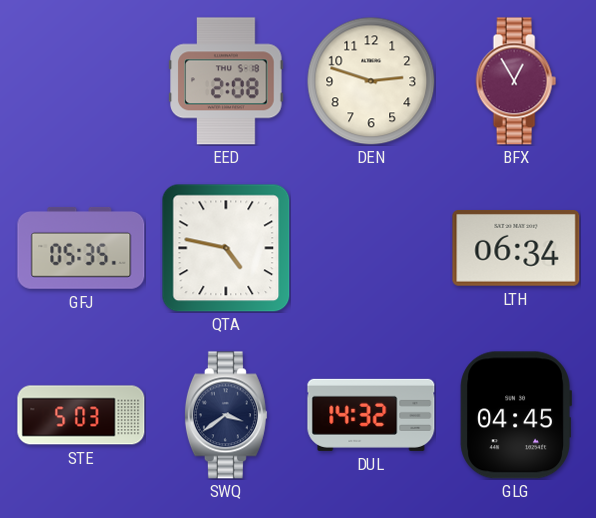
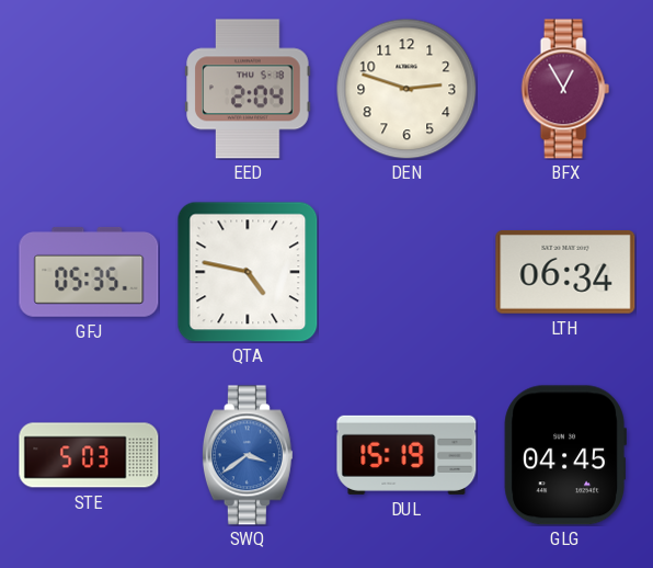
EED: 2:08 -> 2:04 (248, 89)
SWQ dial: navy -> blue (248, 455)
DUL: 14:32 -> 15:19 (406, 455)
